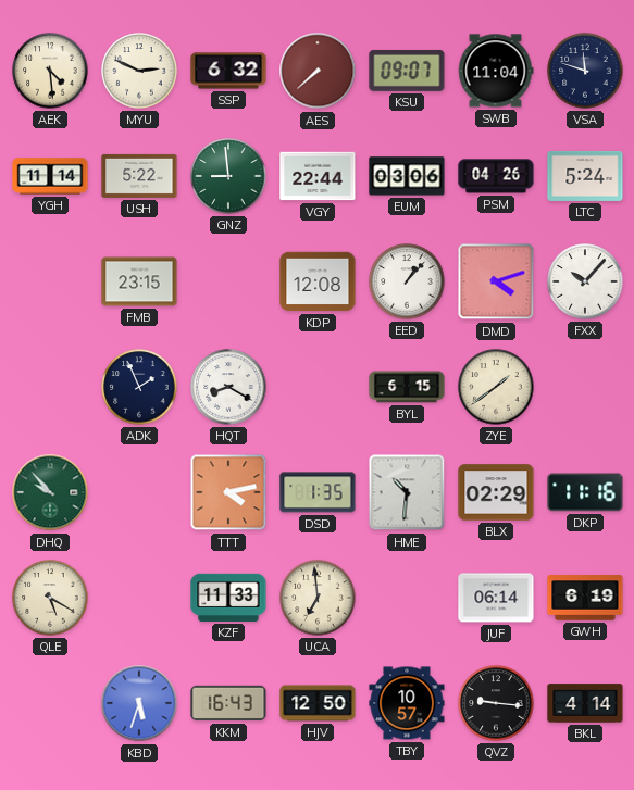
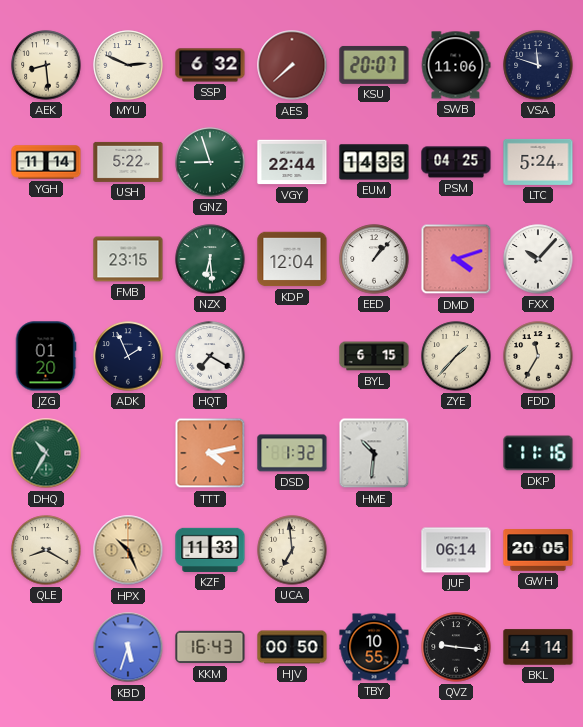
AEK: 4:29 -> 8:29 (46, 65)
KSU: 09:07 -> 20:07 (374, 65)
SWB: 11:04 -> 11:06 (456, 65)
GNZ: 8:59 -> 8:57 (210, 162)
EUM: 03:06 -> 14:33 (374, 162)
PSM: 04:26 -> 04:25 (456, 162)
NZX: none -> 6:29 (210, 259)
KDP: 12:08 -> 12:04 (292, 259)
JZG: none -> 01:20 (46, 356)
HQT: 8:20 -> 7:20 (210, 356)
ZYE: 1:39 -> 1:37 (456, 356)
FDD: none -> 11:35 (538, 356)
DHQ: 9:53 -> 10:35 (46, 453)
DSD: 1:35 -> 1:32 (292, 453)
BLX: 02:29 -> none (496, 492)
QLE: 5:20 -> 8:20 (46, 550)
HPX: none -> 10:26 (128, 550)
GWH: 6:19 -> 20:05 (538, 550)
HJV: 12:50 -> 00:50 (292, 647)
TBY: 10:57 -> 10:55 (374, 647)
